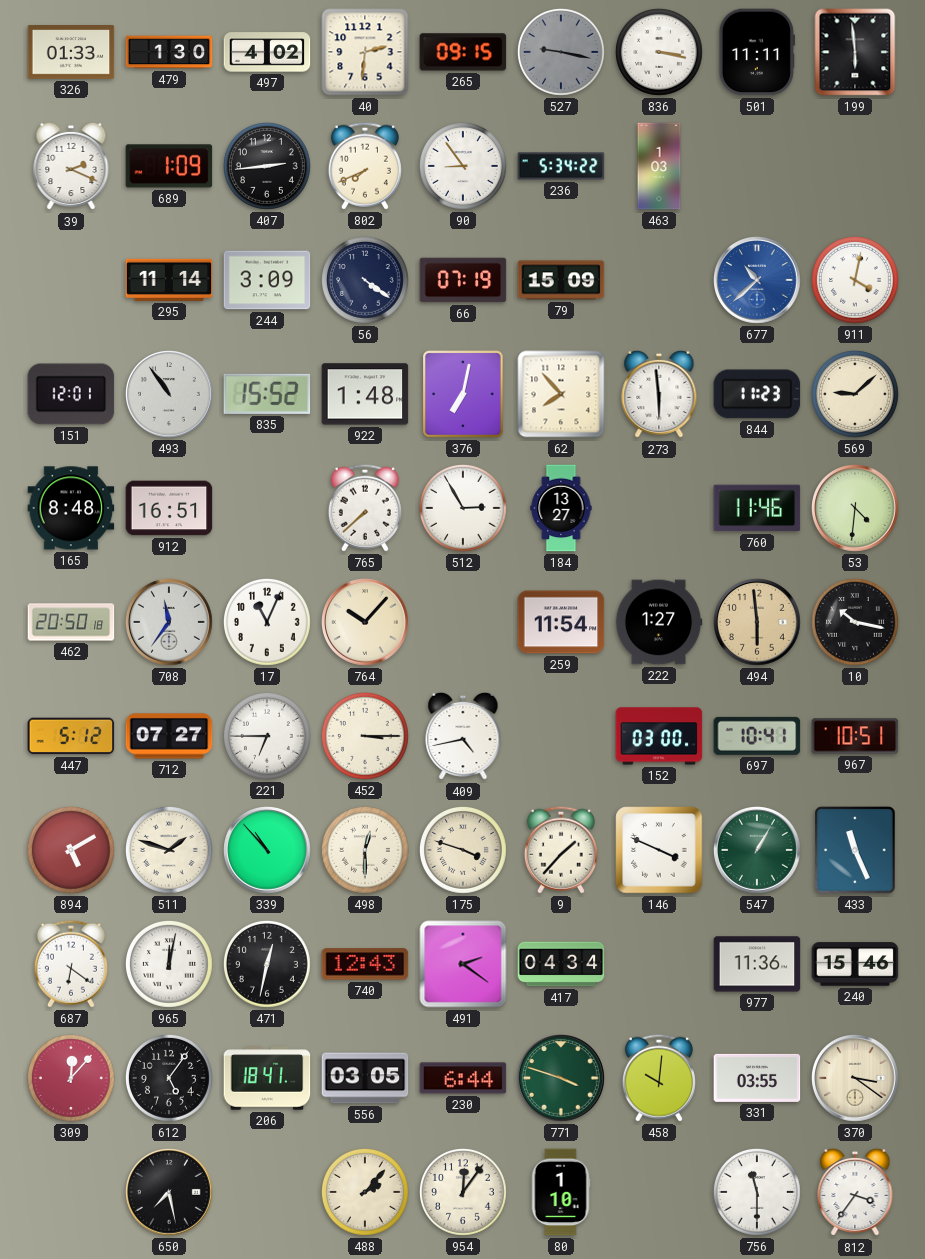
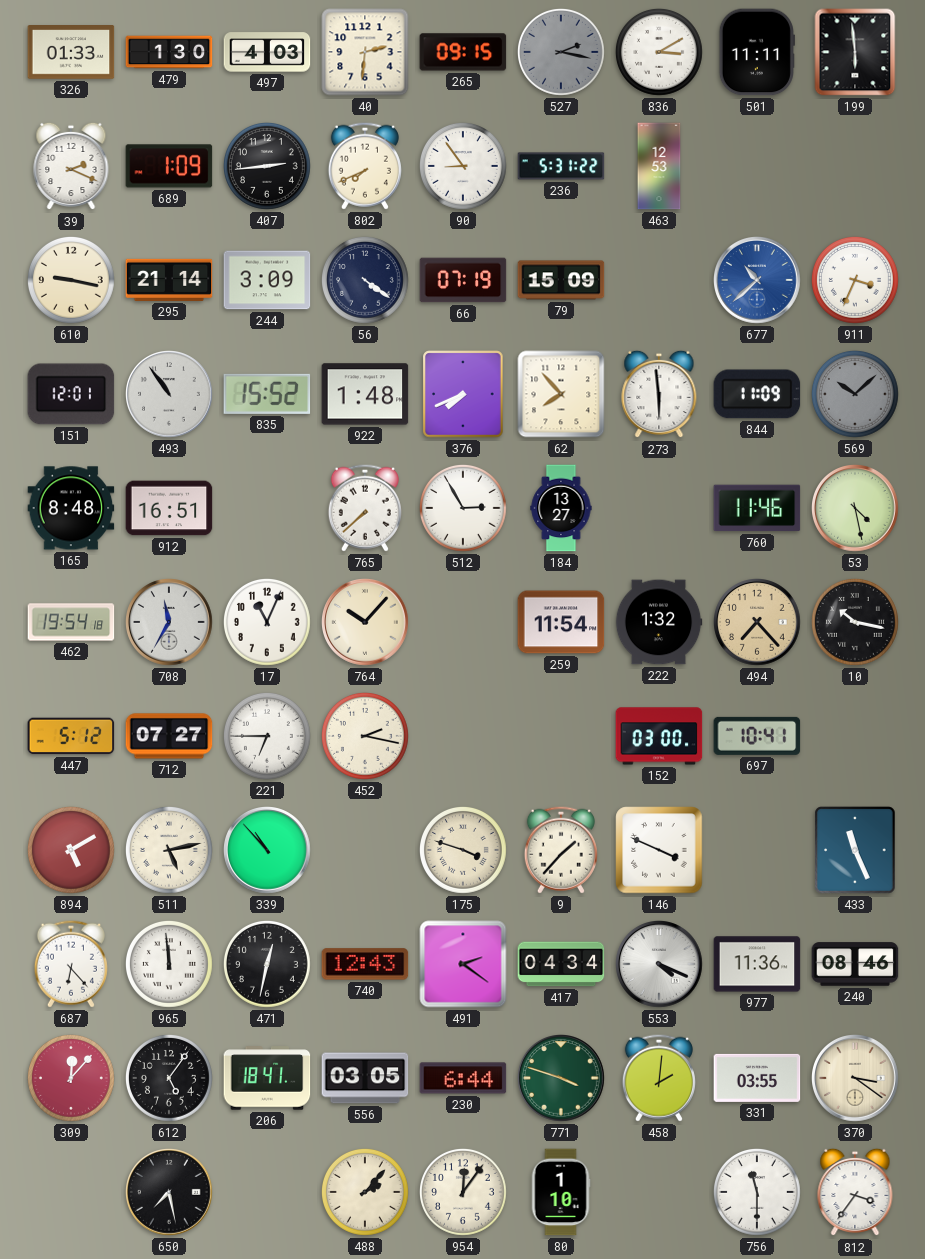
497: 4:02 -> 4:03 (267, 52)
527: 9:17 -> 2:17 (561, 52)
836: 3:17 -> 3:10 (659, 52)
236: 5:34 -> 5:31 (561, 166)
463: 1:03 -> 12:53 (659, 166)
610: none -> 9:17 (71, 280)
295: 11:14 -> 21:14 (169, 280)
911: 4:02 -> 3:34 (855, 280)
376: 7:02 -> 7:41 (463, 394)
844: 11:23 -> 11:09 (757, 394)
569: 9:08 -> 10:08 (855, 394)
569 dial: cream -> grey (855, 394)
53: 4:31 -> 4:28 (856, 509)
462: 20:50 -> 19:54 (71, 622)
708: 11:36 -> 11:35 (170, 623)
222: 1:27 -> 1:32 (659, 622)
494: 5:59 -> 7:23 (758, 623)
452: 3:15 -> 2:17 (365, 736)
409: 4:43 -> none (463, 736)
967: 10:51 -> none (855, 736)
511: 1:48 -> 5:13 (169, 850)
498: 12:30 -> none (365, 850)
547: 1:05 -> none (758, 851)
687: 6:21 -> 6:23 (71, 964)
965: 12:02 -> 11:59 (169, 964)
553: none -> 4:19 (660, 965)
240: 15:46 -> 08:46 (855, 964)
458: 10:01 -> 2:01 (659, 1078)
